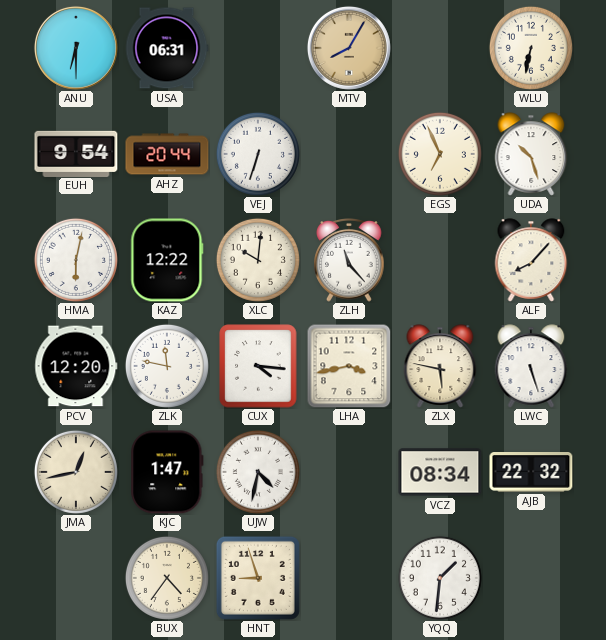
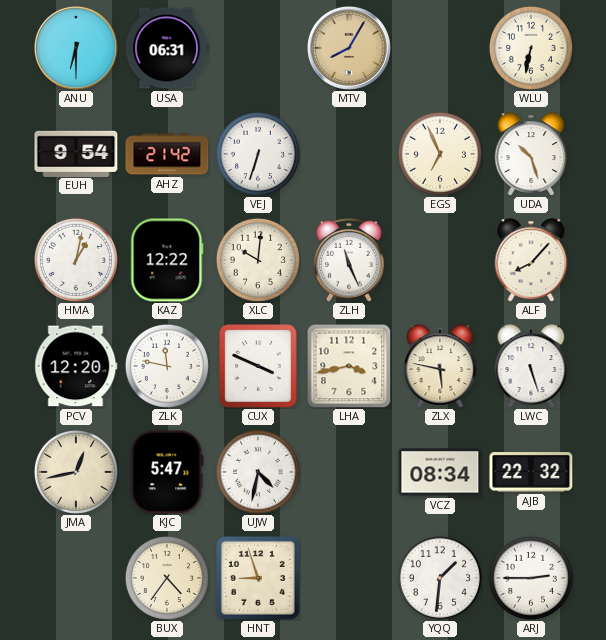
AHZ: 20:44 -> 21:42 (167, 154)
HMA: 6:02 -> 1:02 (76, 260)
ZLH: 11:23 -> 11:26 (349, 261)
CUX: 4:16 -> 3:49 (258, 366)
KJC: 1:47 -> 5:47 (167, 472)
ARJ: none -> 2:45 (531, 578)
